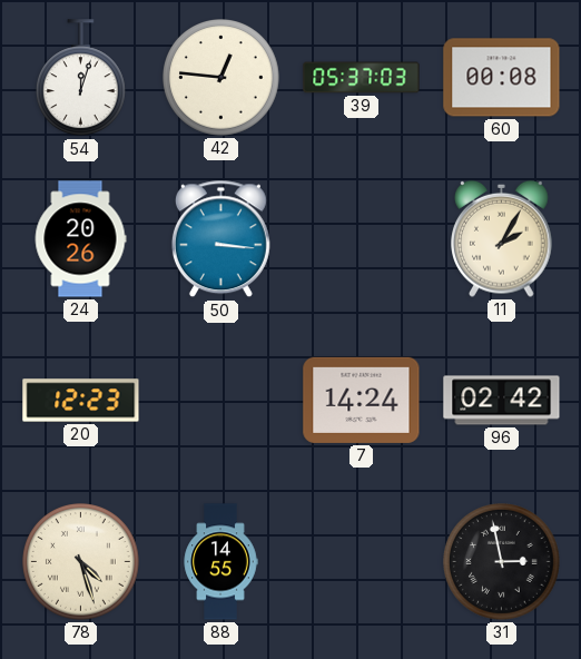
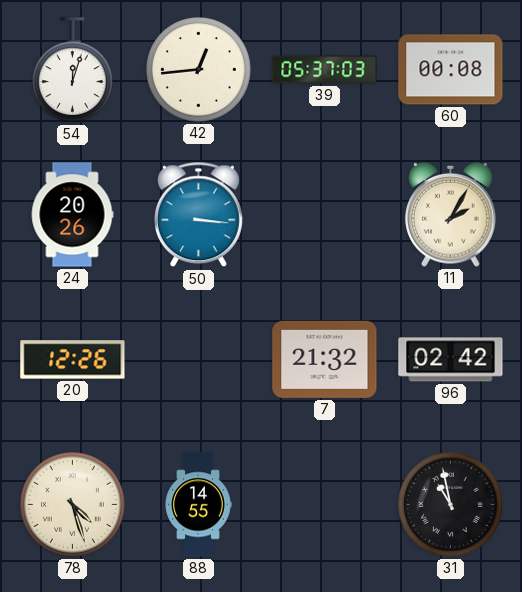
42: 12:46 -> 12:44 (199, 70)
20: 12:23 -> 12:26 (73, 360)
7: 14:24 -> 21:32 (325, 359)
31: 2:58 -> 10:58 (451, 505)
